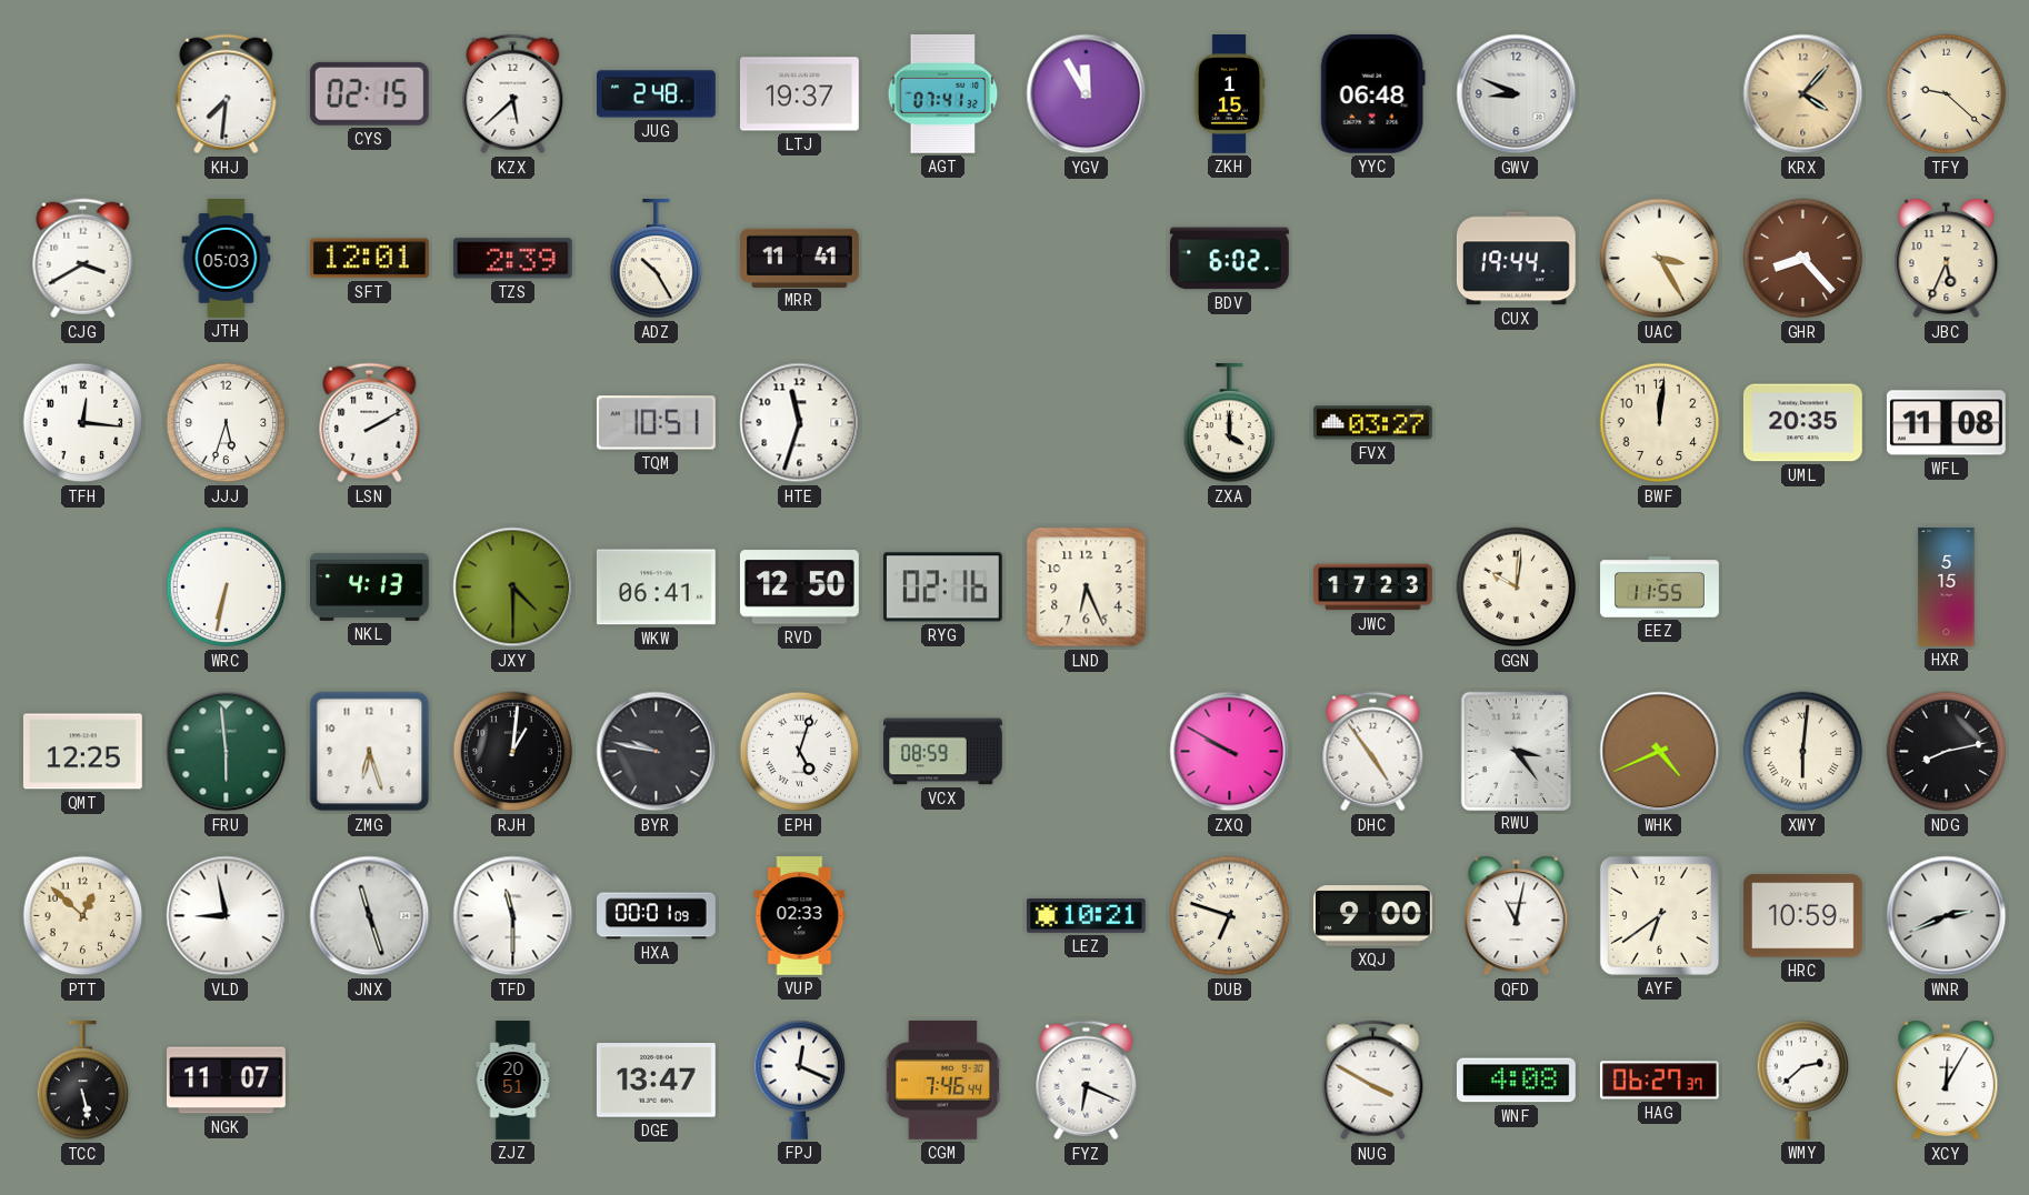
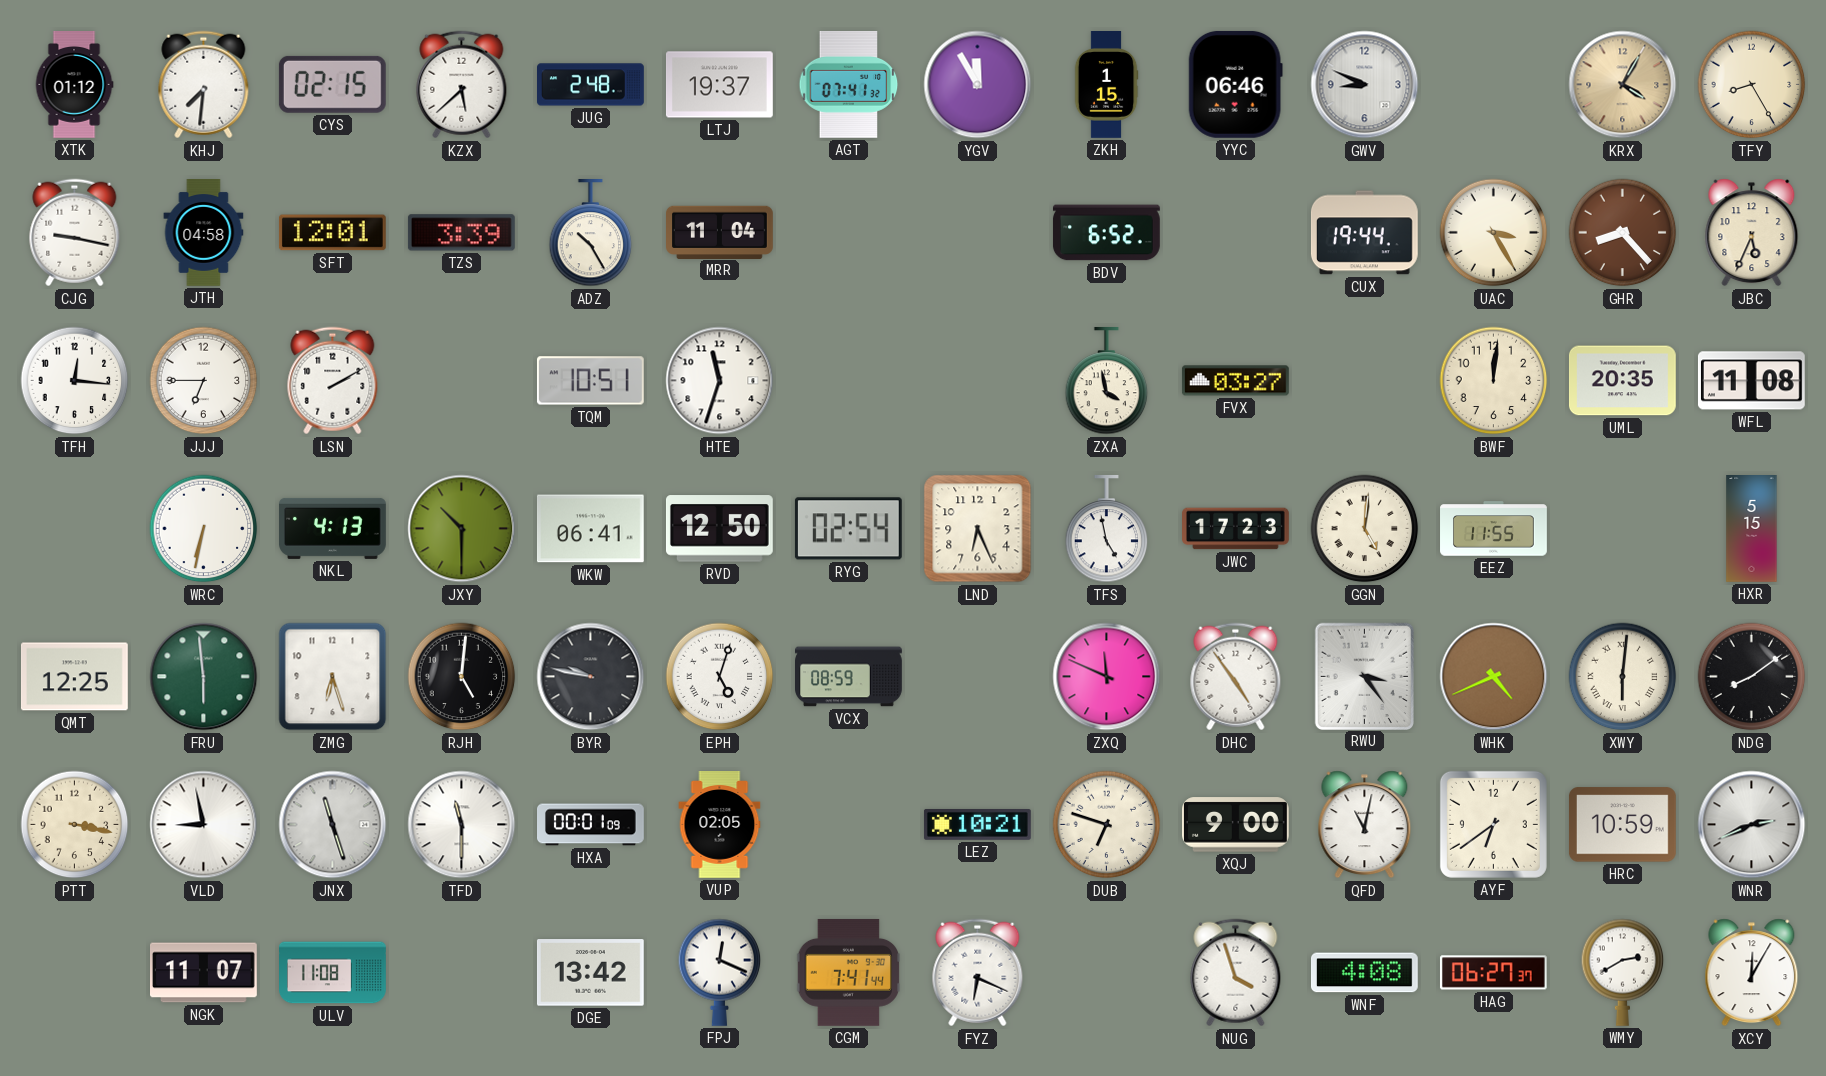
XTK: none -> 01:12 (74, 85)
YYC: 06:48 -> 06:46 (1235, 84)
KRX: 4:07 -> 4:05 (1623, 85)
TFY: 9:22 -> 8:25 (1752, 85)
CJG: 3:40 -> 9:17 (75, 233)
JTH: 05:03 -> 04:58 (204, 233)
TZS: 2:39 -> 3:39 (461, 233)
MRR: 11:41 -> 11:04 (720, 232)
BDV: 6:02 -> 6:52 (1107, 233)
JJJ: 5:33 -> 6:45 (204, 381)
ZXA: 4:00 -> 3:58 (1107, 381)
JXY: 4:30 -> 10:30 (462, 529)
RYG: 02:16 -> 02:54 (848, 529)
TFS: none -> 4:58 (1107, 529)
GGN: 10:01 -> 5:01 (1365, 529)
RJH: 1:01 -> 5:01 (462, 677)
ZXQ: 9:50 -> 11:49 (1107, 677)
NDG: 8:13 -> 8:09 (1752, 677)
PTT: 12:52 -> 3:17 (75, 825)
VUP: 02:33 -> 02:05 (720, 825)
TCC: 5:28 -> none (83, 1081)
ULV: none -> 11:08 (333, 973)
ZJZ: 20:51 -> none (513, 1081)
DGE: 13:47 -> 13:42 (590, 973)
CGM: 7:46 -> 7:41 (848, 972)
NUG: 3:50 -> 3:57 (1236, 973)
WMY: 2:38 -> 2:40 (1623, 972)
